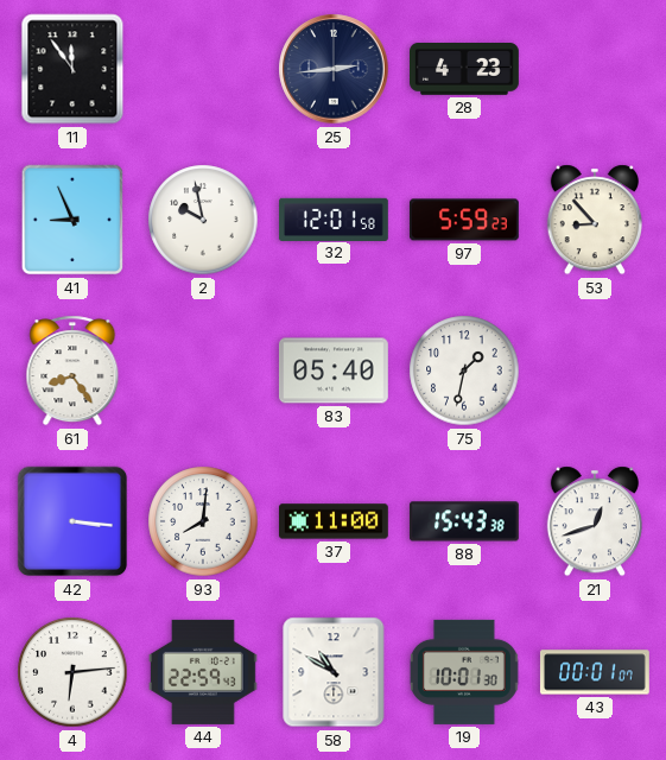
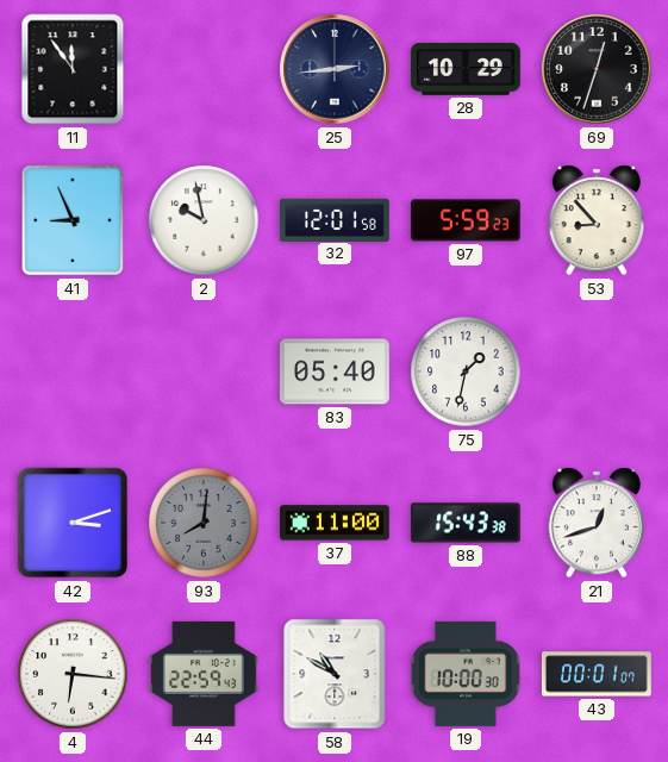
28: 4:23 -> 10:29 (467, 70)
69: none -> 12:33 (597, 69)
61: 8:24 -> none (72, 370)
42: 3:16 -> 3:12 (73, 523)
93 dial: white -> grey (204, 523)
4: 6:14 -> 6:16 (73, 674)
19: 10:01 -> 10:00 (466, 674)
